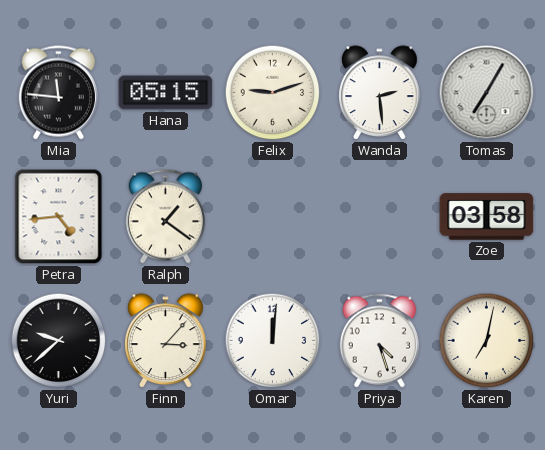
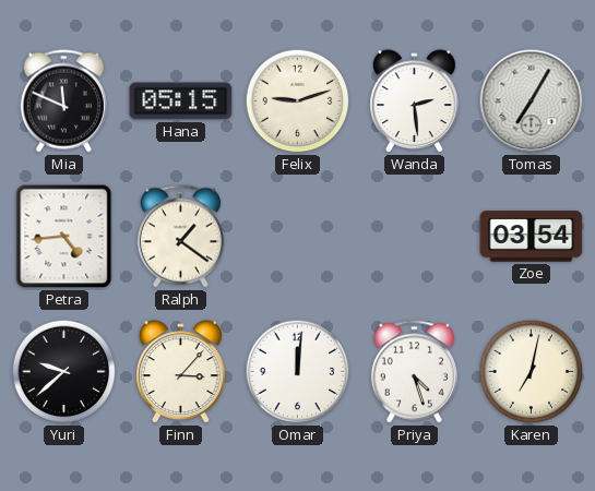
Mia: 11:46 -> 11:49 (63, 101)
Zoe: 03:58 -> 03:54 (532, 237)
